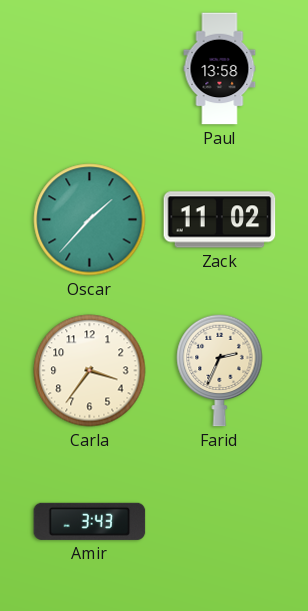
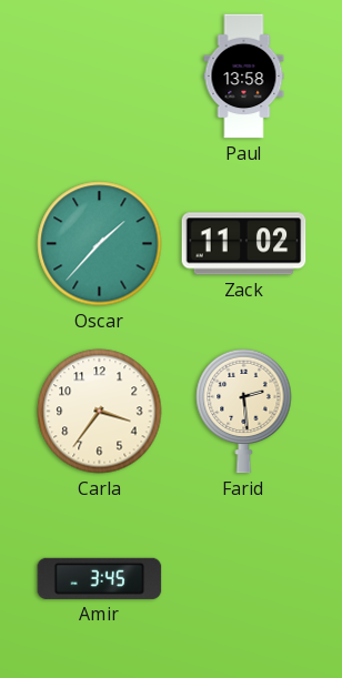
Farid: 2:34 -> 2:29 (244, 411)
Amir: 3:43 -> 3:45 (100, 578)
